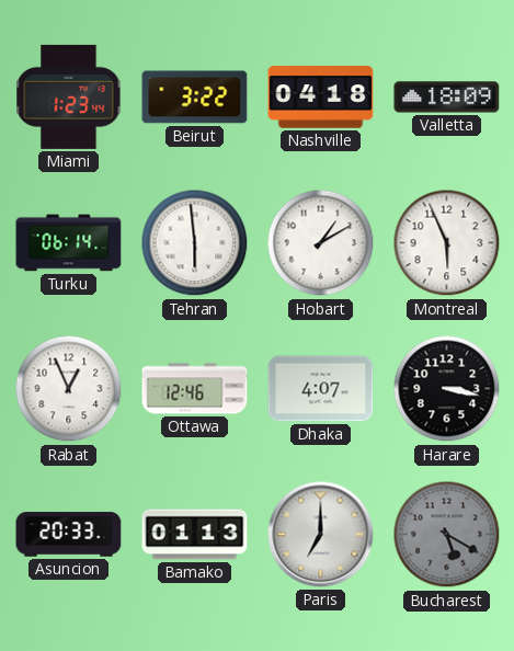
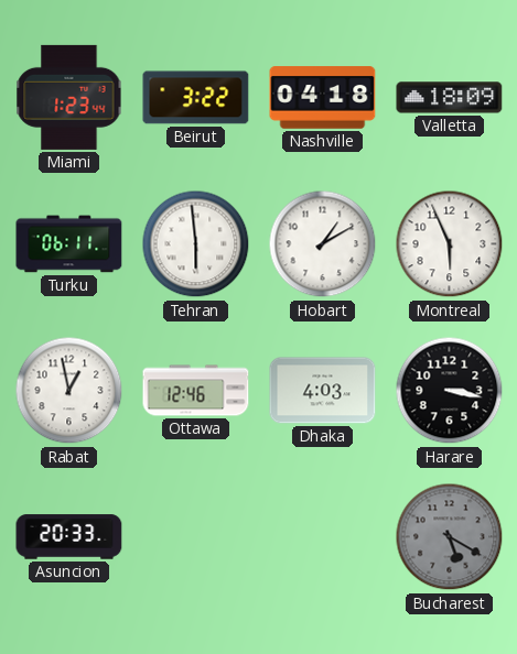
Turku: 06:14 -> 06:11 (69, 244)
Rabat: 12:56 -> 12:58 (69, 391)
Dhaka: 4:07 -> 4:03 (323, 391)
Bamako: 01:13 -> none (195, 535)
Paris: 7:00 -> none (321, 535)
